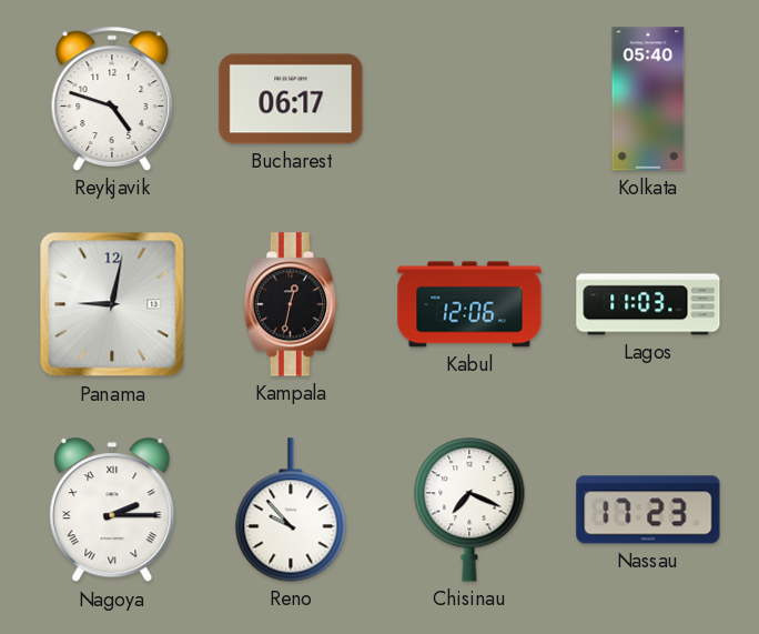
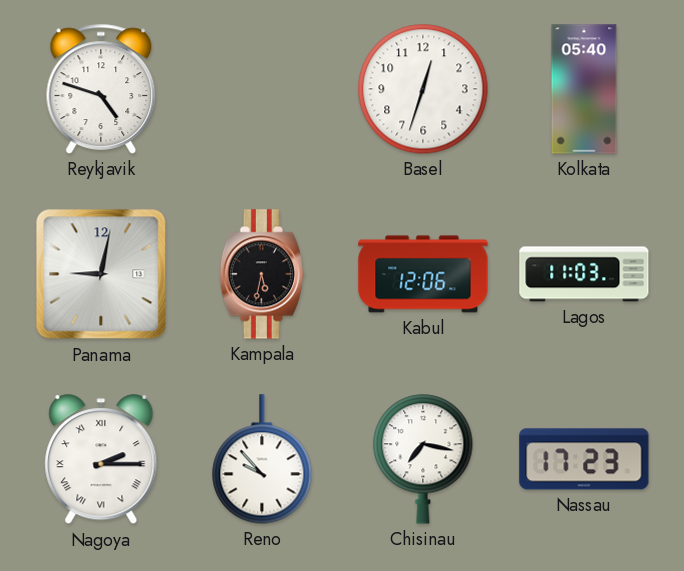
Bucharest: 06:17 -> none (291, 99)
Basel: none -> 12:33 (423, 89)
Kampala: 12:32 -> 5:32 (262, 274)
Chisinau: 7:19 -> 7:17 (423, 459)
